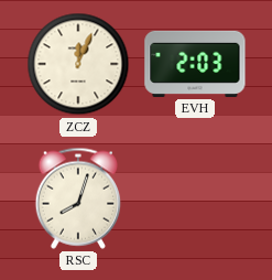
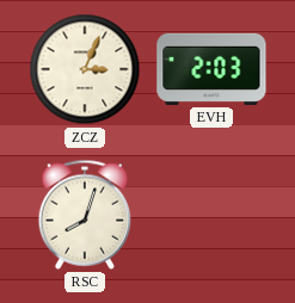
ZCZ: 12:04 -> 3:04 (85, 69)
